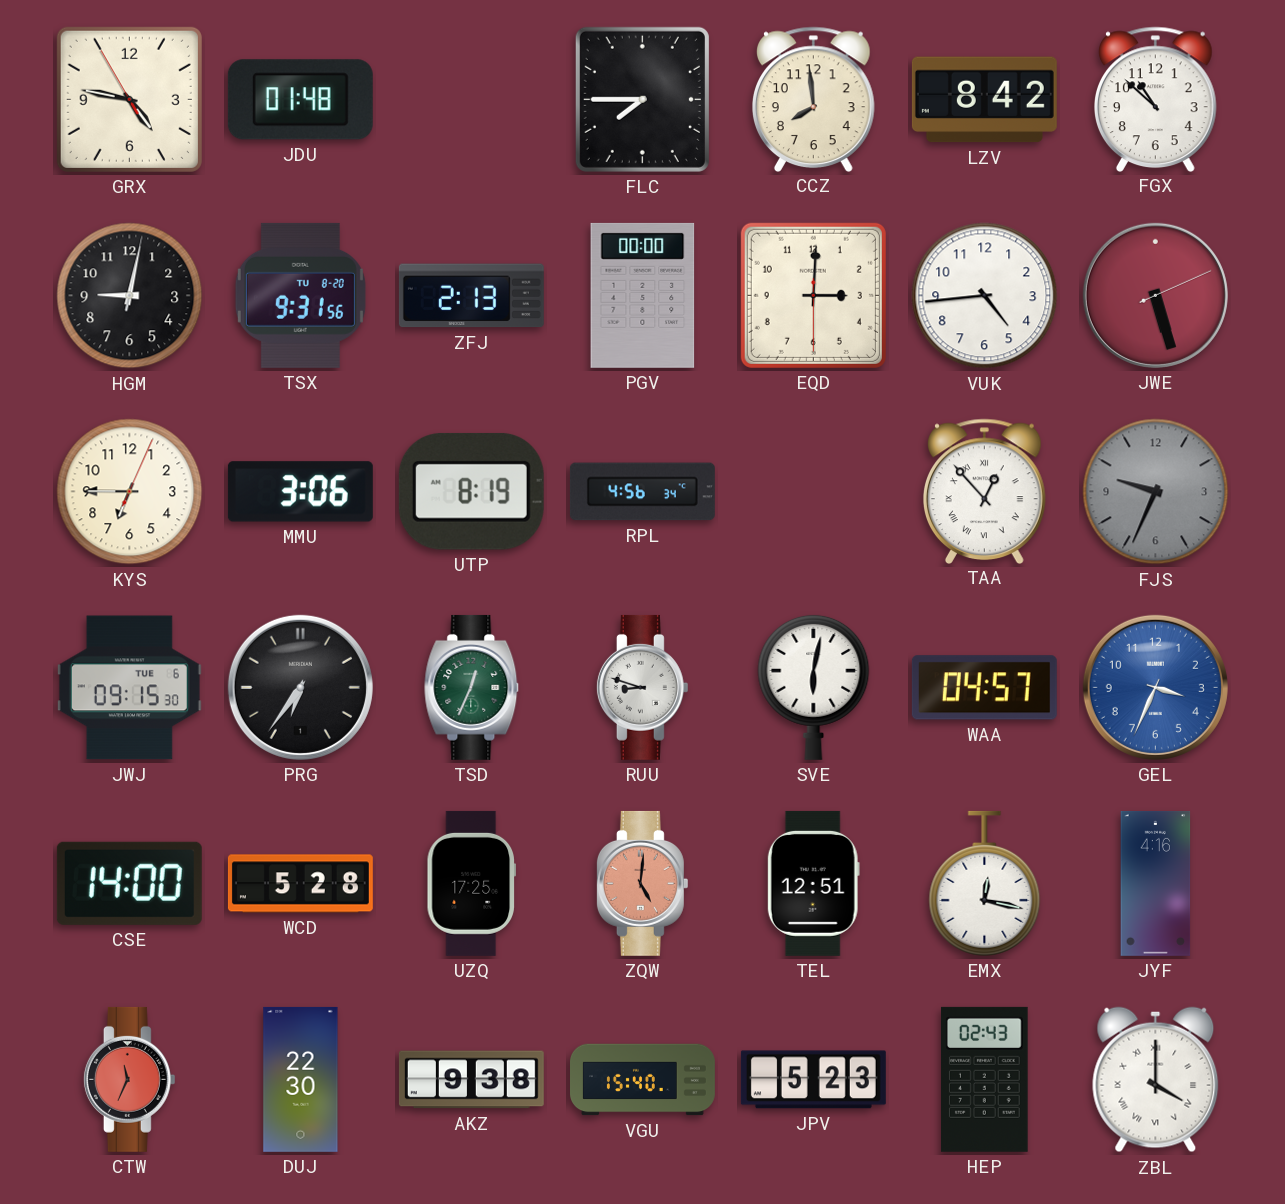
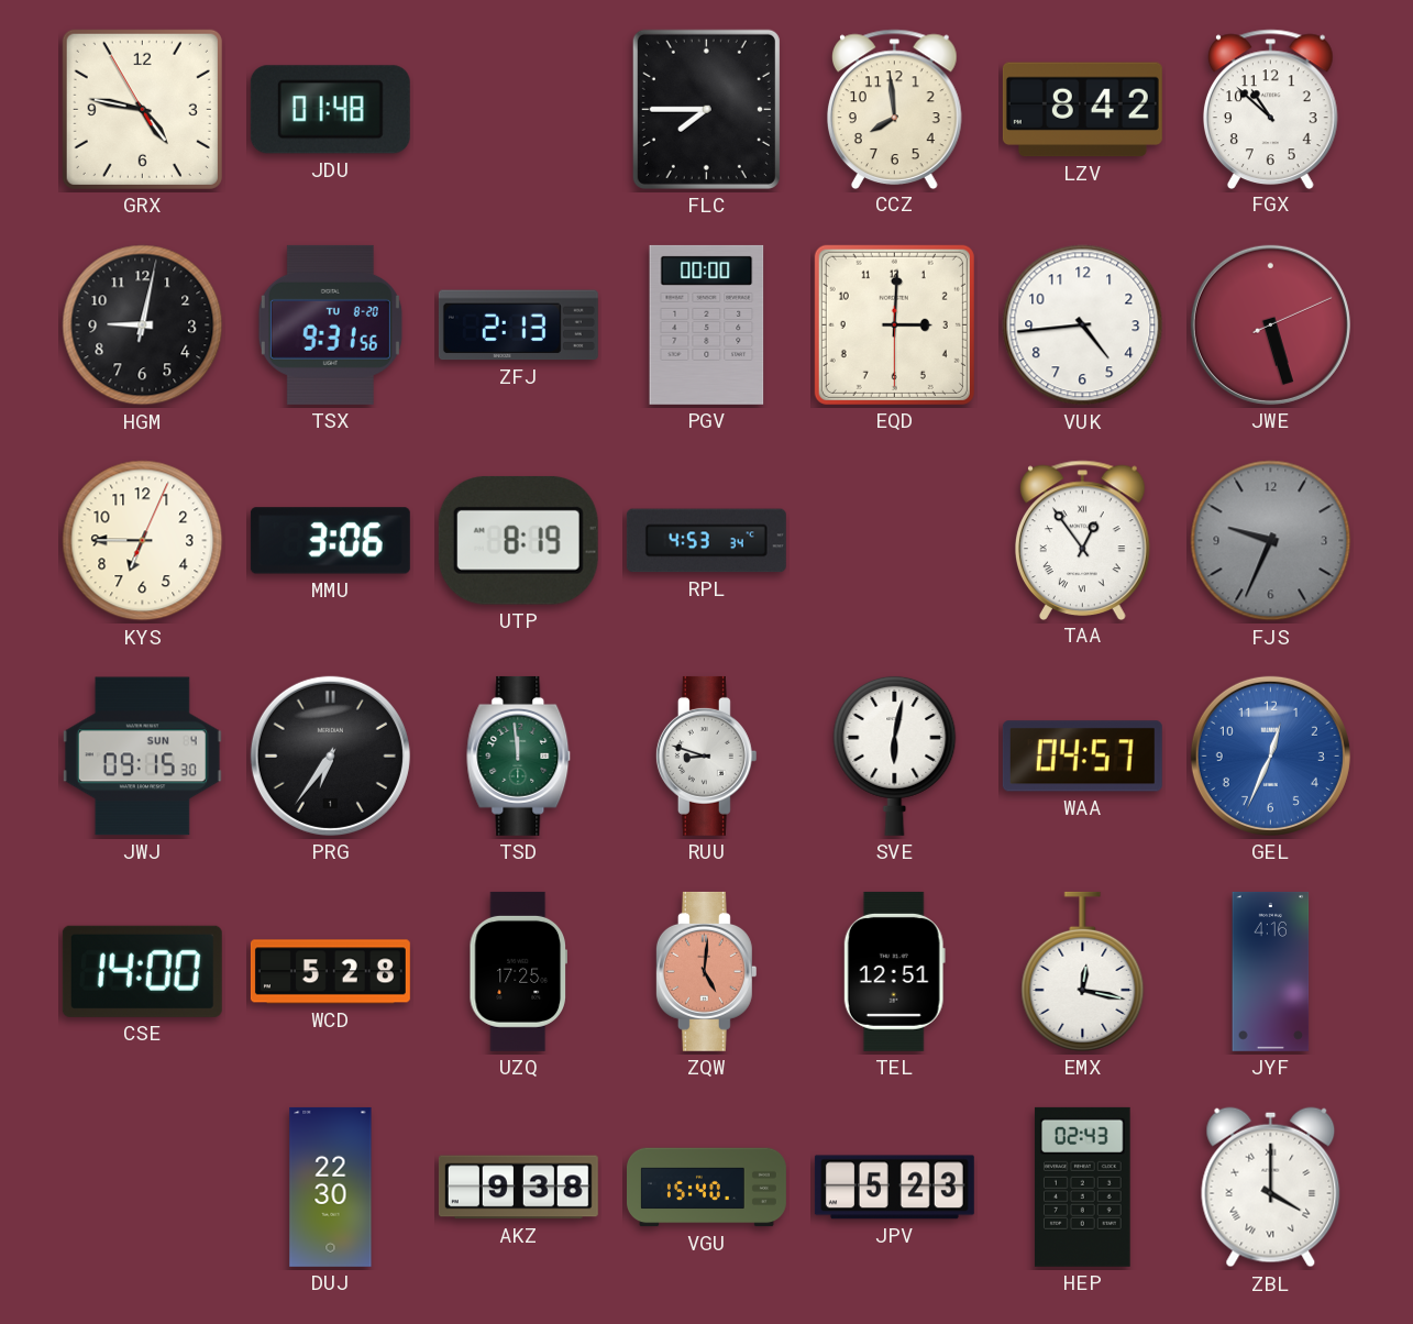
RPL: 4:56 -> 4:53 (706, 541)
TAA: 12:53 -> 12:54 (1083, 540)
JWJ date: TUE 6 -> SUN 4 (142, 757)
TSD: 12:34 -> 11:59 (519, 755)
GEL: 3:34 -> 12:34 (1270, 755)
CTW: 11:34 -> none (129, 1079)
